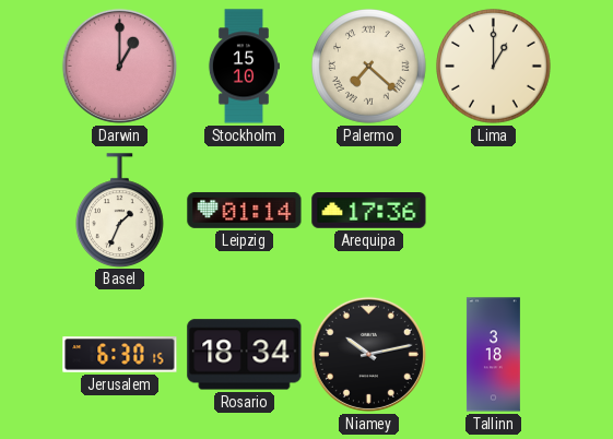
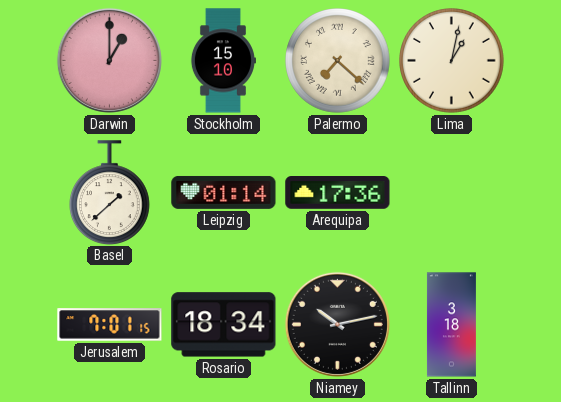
Lima: 1:00 -> 1:02 (452, 61)
Basel: 1:34 -> 1:38 (110, 192)
Jerusalem: 6:30 -> 7:01 (110, 325)
